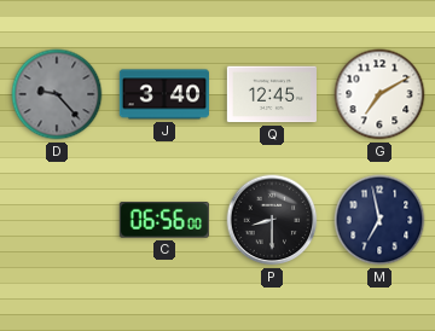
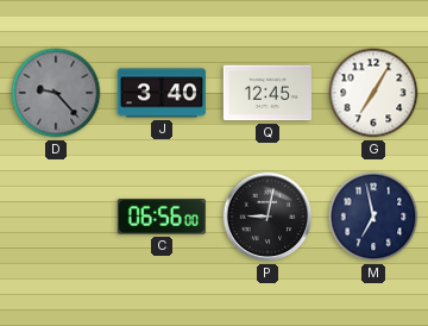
G: 7:10 -> 7:05 (373, 93)
P: 8:30 -> 9:02 (267, 217)
